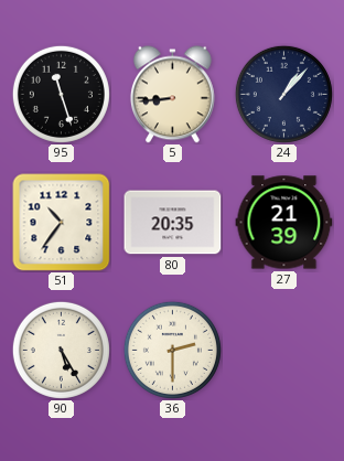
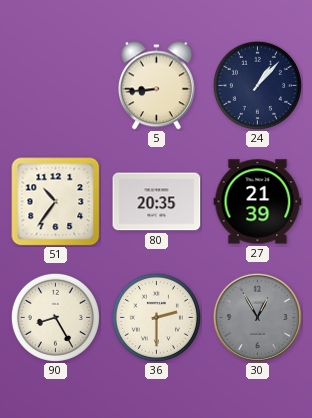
95: 11:27 -> none (61, 94)
90: 5:25 -> 8:25 (55, 317)
30: none -> 12:55 (257, 317)
